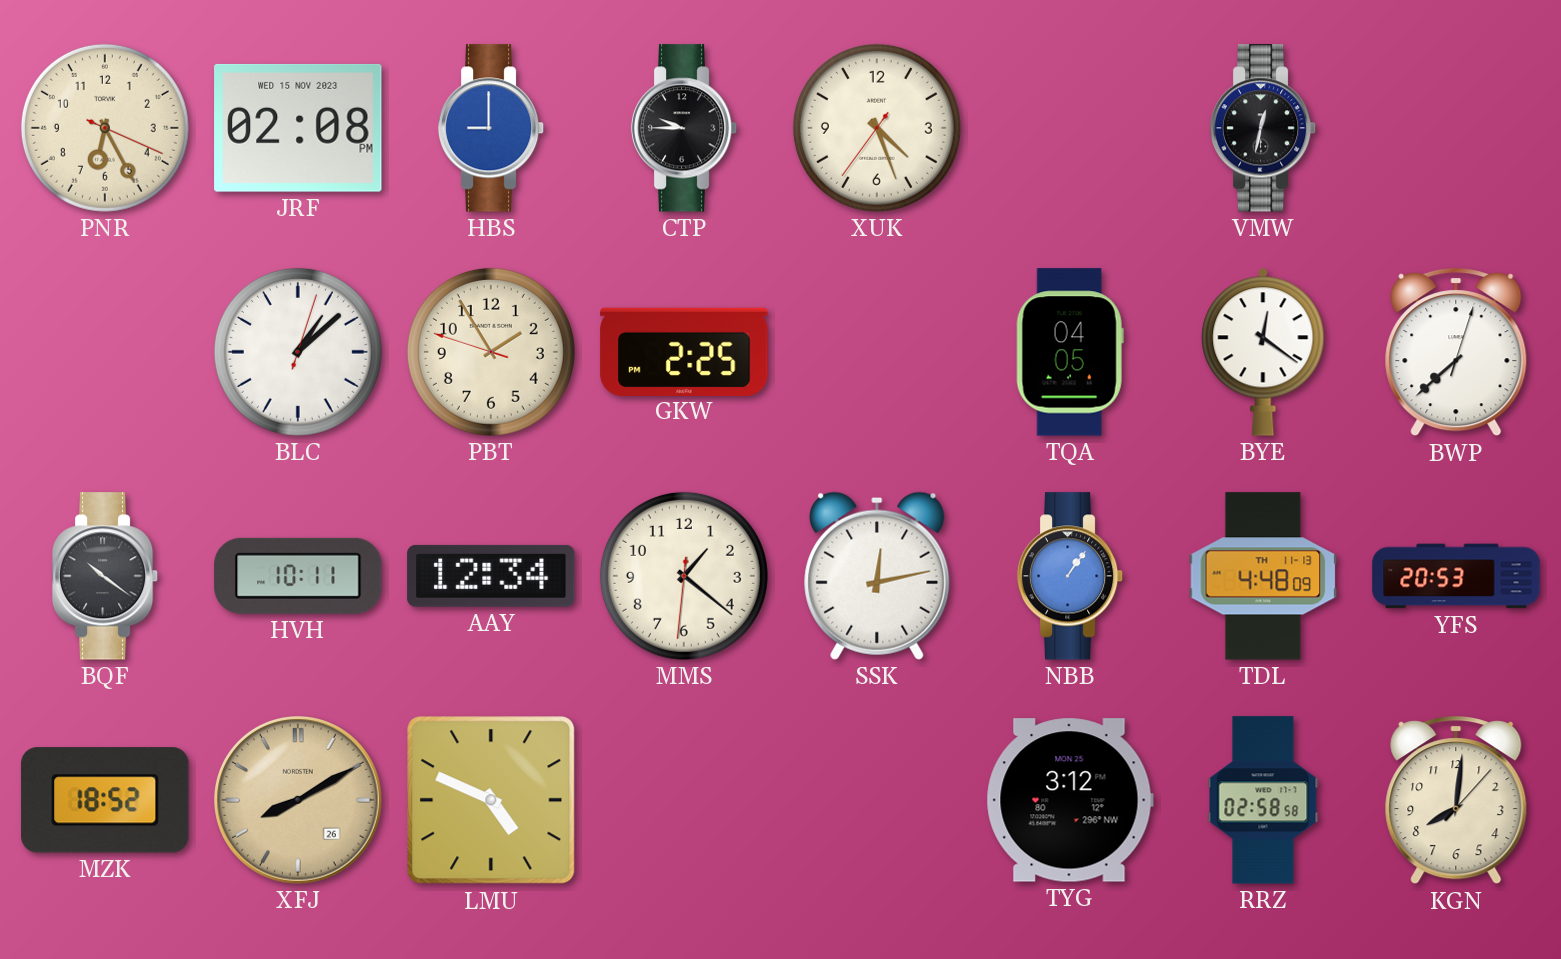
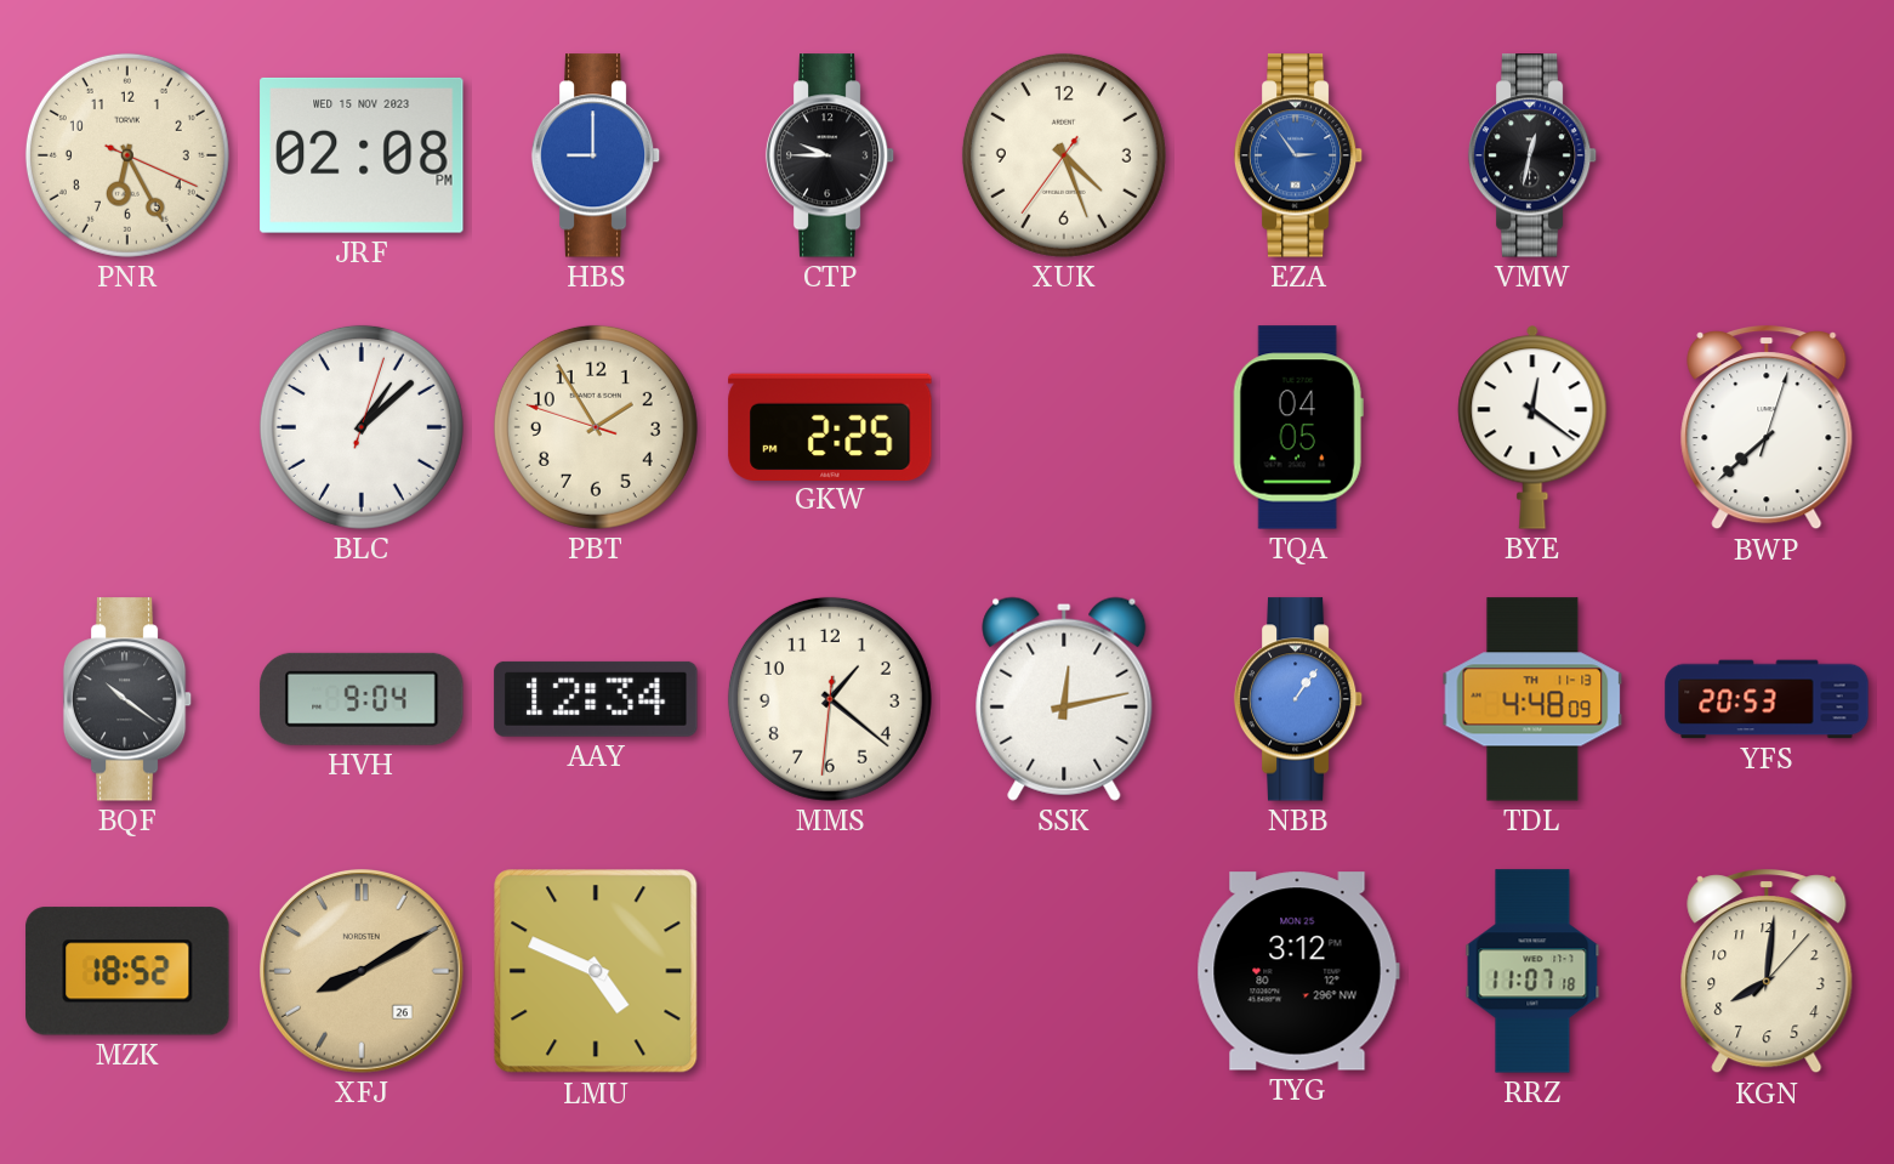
EZA: none -> 2:54 (1298, 155)
HVH: 10:11 -> 9:04 (362, 699)
RRZ: 02:58 -> 11:07 (1532, 971)
